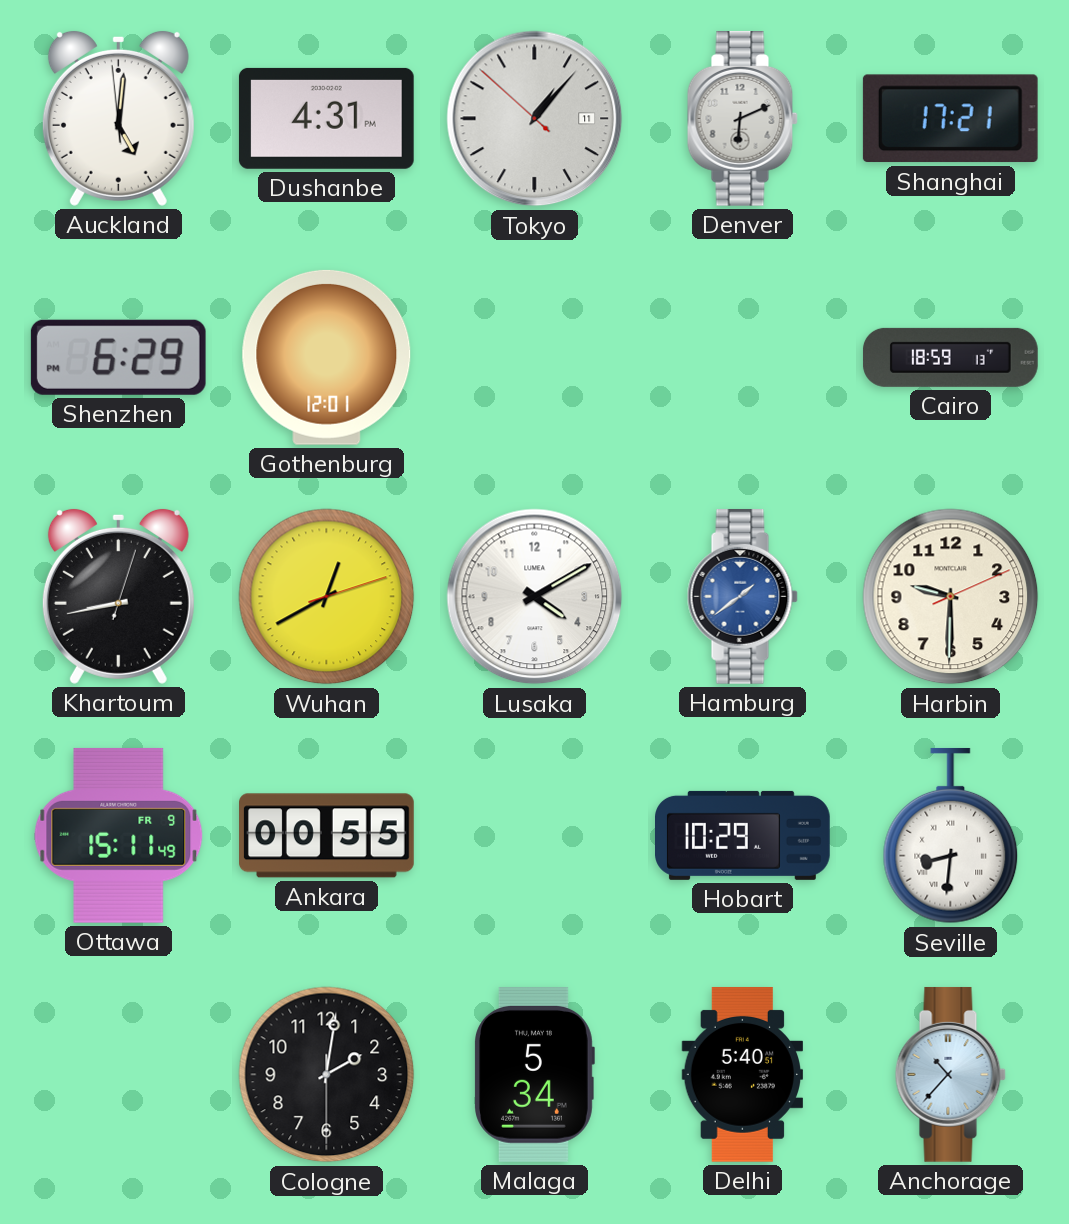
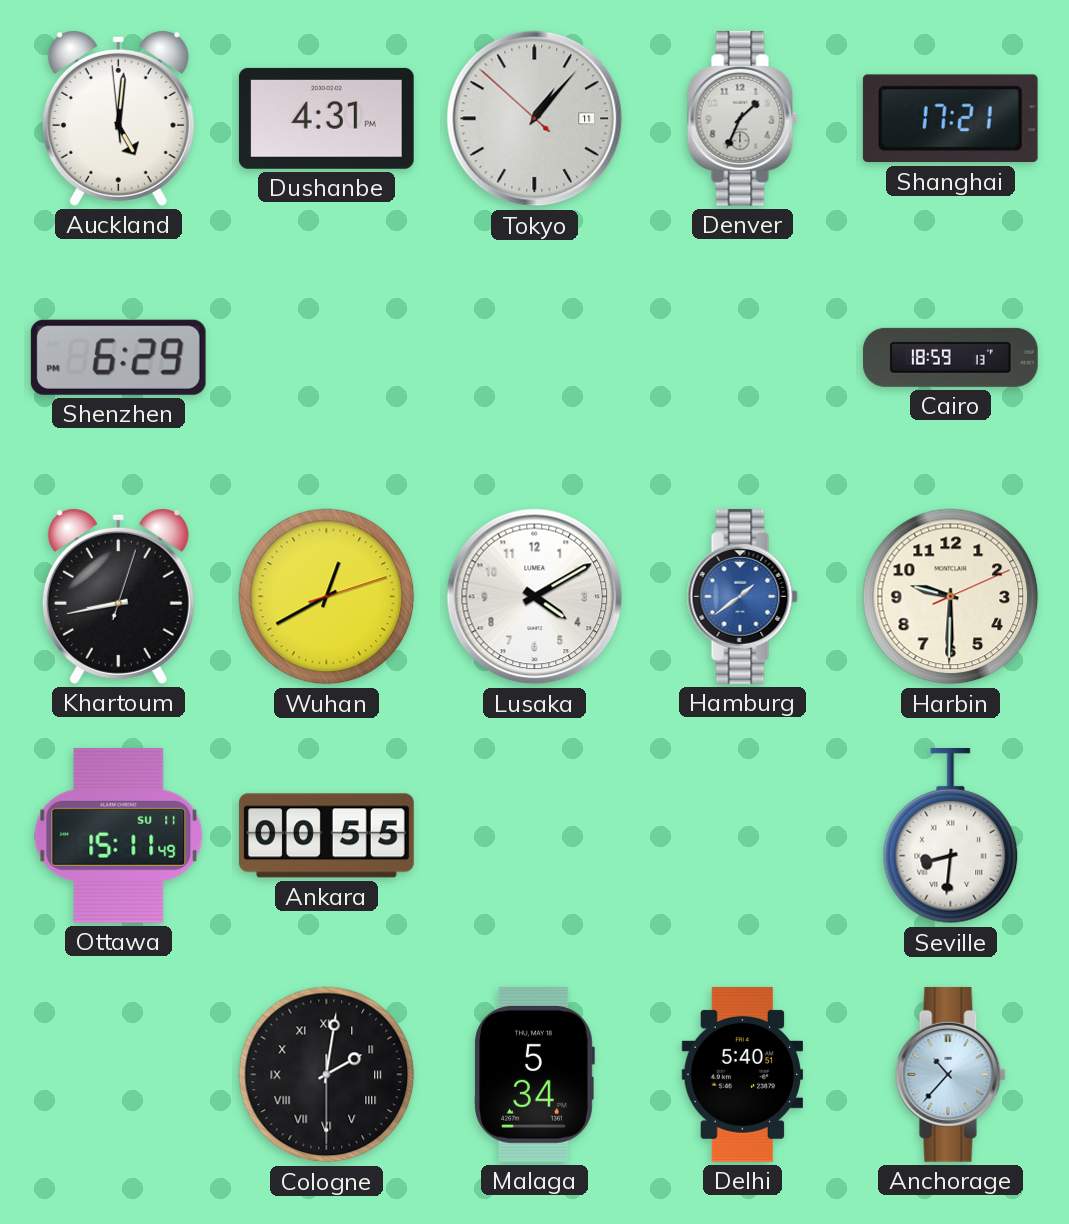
Denver: 6:11 -> 1:34 (742, 118)
Gothenburg: 12:01 -> none (327, 357)
Ottawa date: FR 9 -> SU 11 (119, 835)
Hobart: 10:29 -> none (743, 835)
Cologne numerals: Arabic -> Roman (327, 1075)
